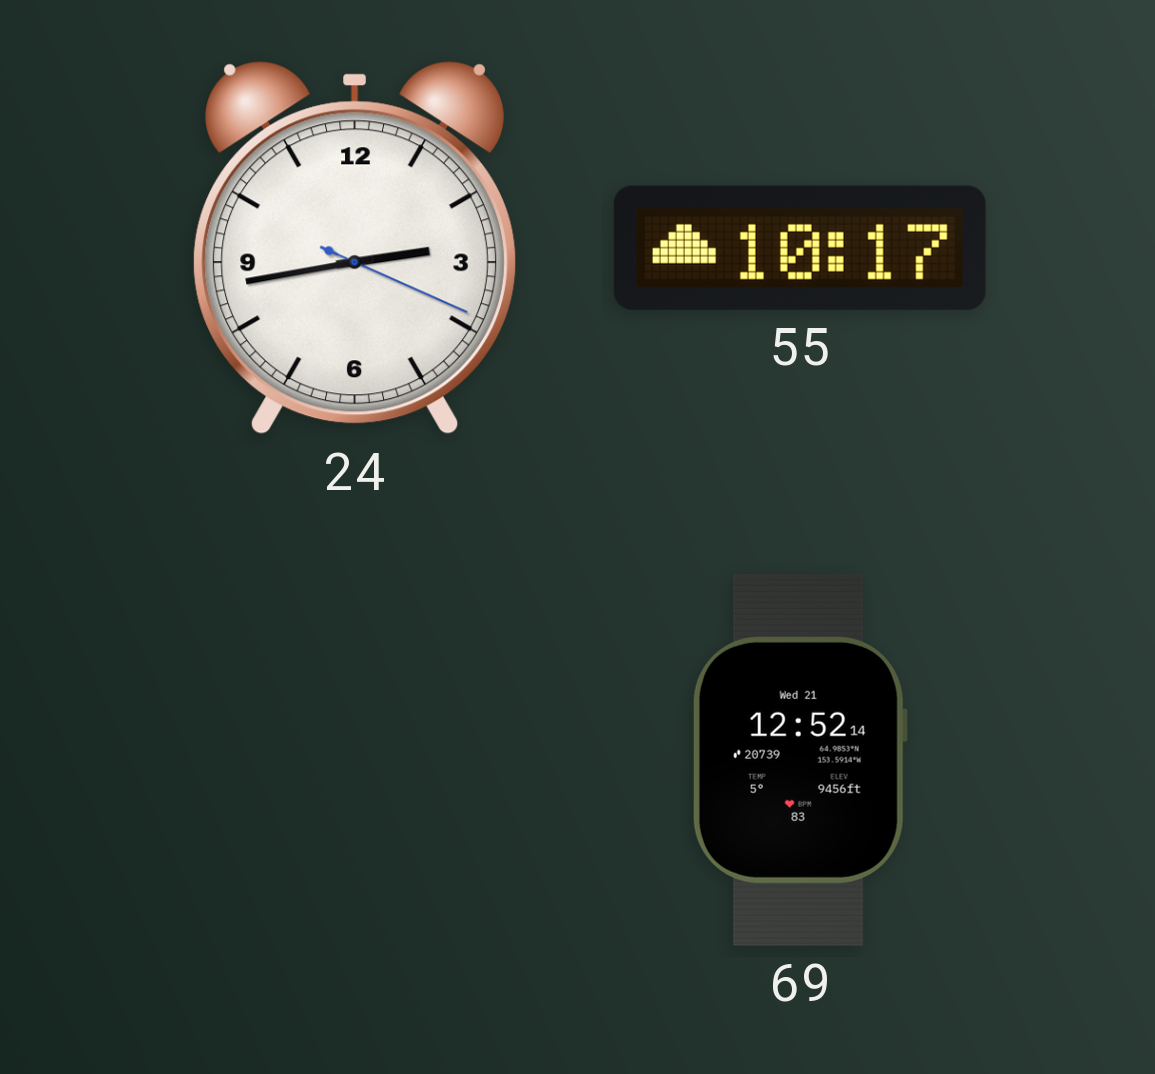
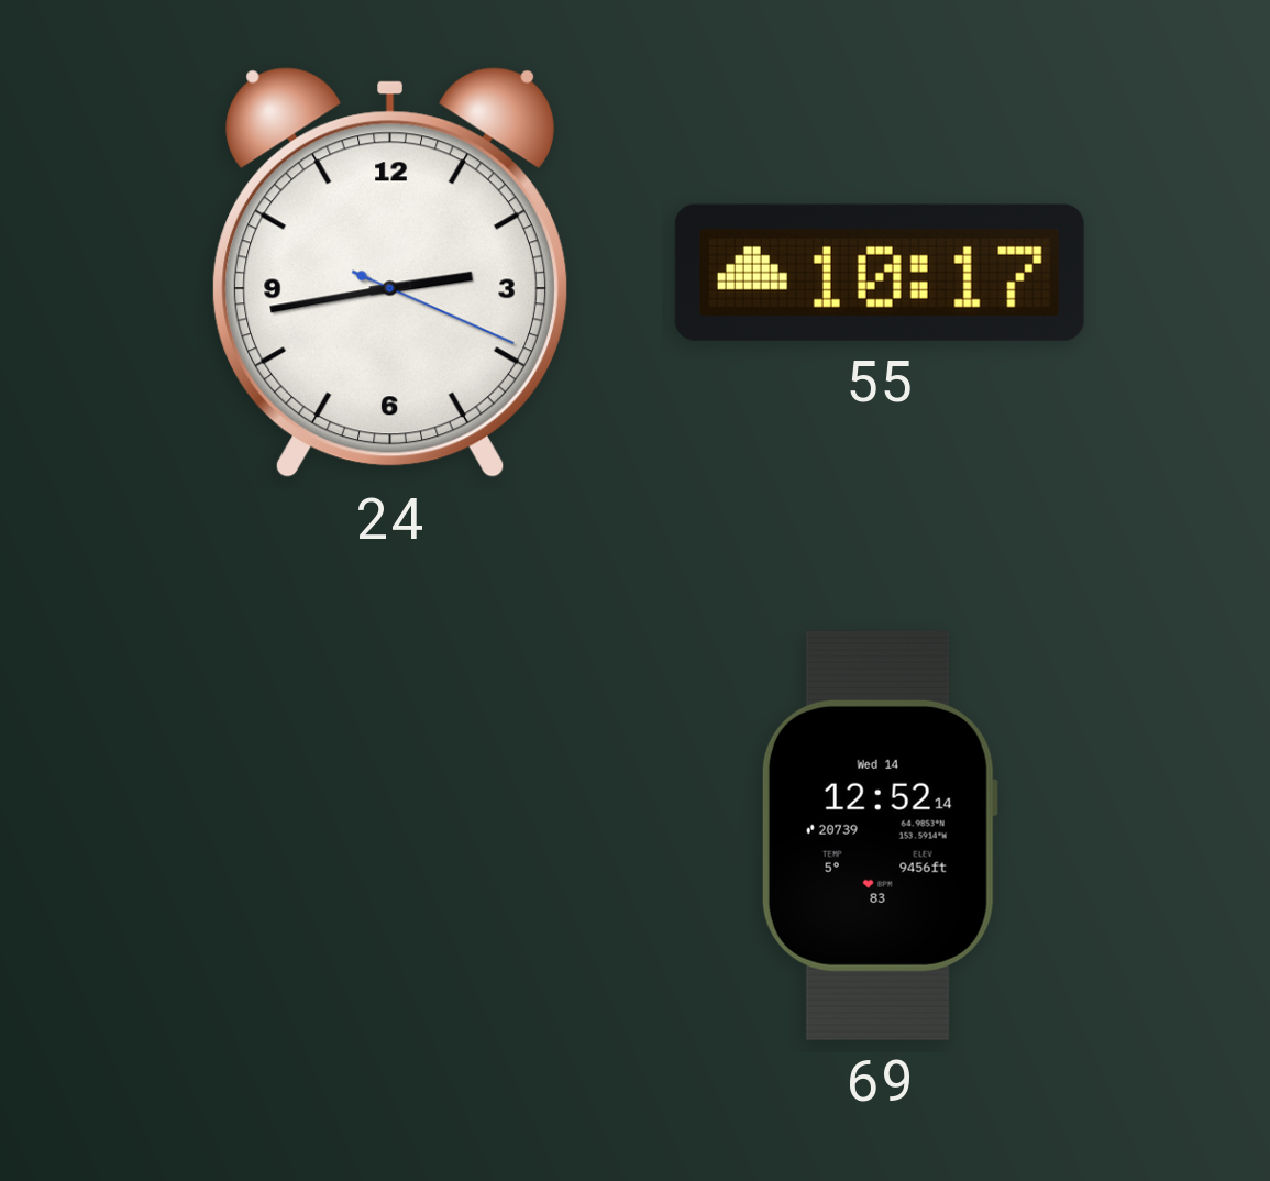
69 date: Wed 21 -> Wed 14 (880, 836)
